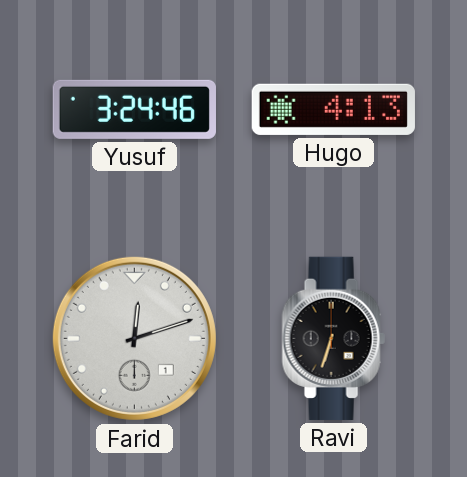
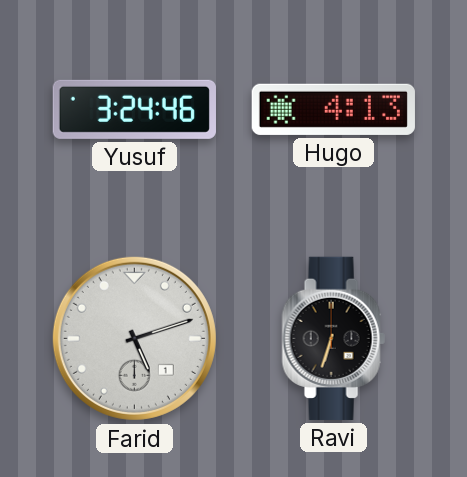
Farid: 12:12 -> 5:12 (134, 338)
